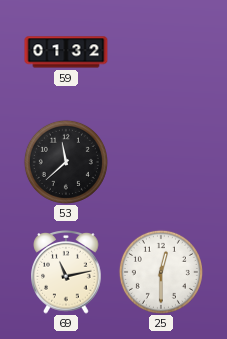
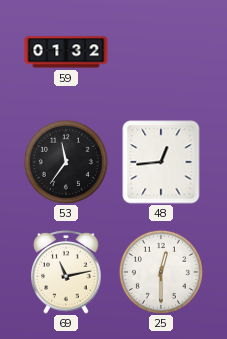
53: 11:38 -> 11:36 (66, 162)
48: none -> 12:44 (161, 162)
